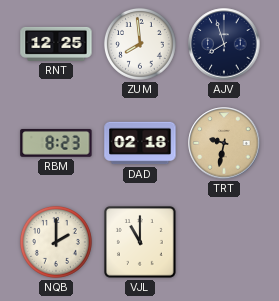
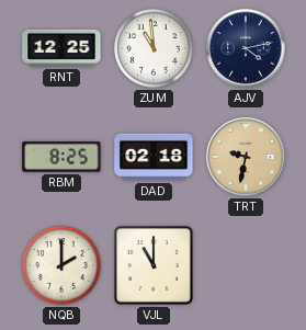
ZUM: 7:59 -> 10:59 (154, 48)
AJV: 7:57 -> 4:13 (246, 48)
RBM: 8:23 -> 8:25 (61, 157)
